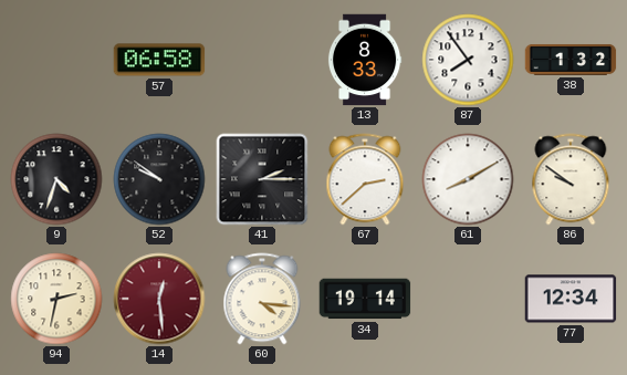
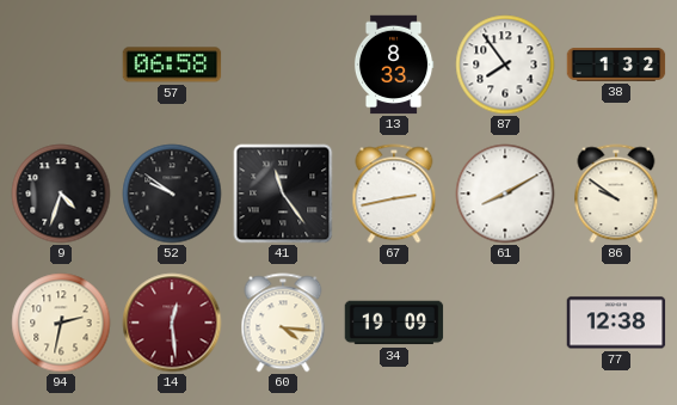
41: 2:15 -> 11:24 (283, 194)
67: 2:38 -> 2:43 (394, 194)
34: 19:14 -> 19:09 (394, 323)
77: 12:34 -> 12:38 (616, 323)
